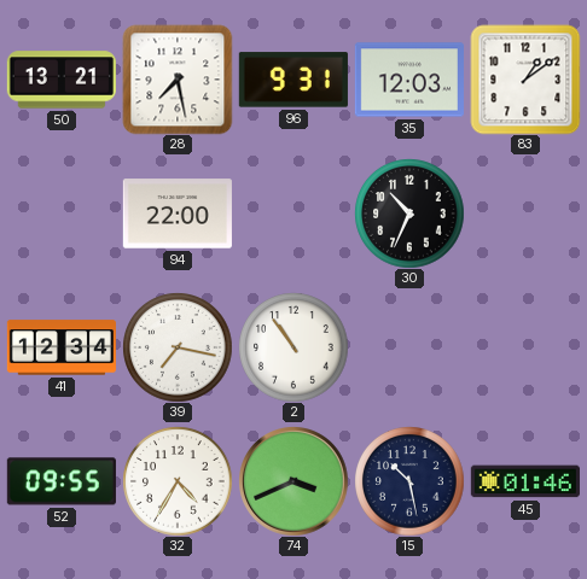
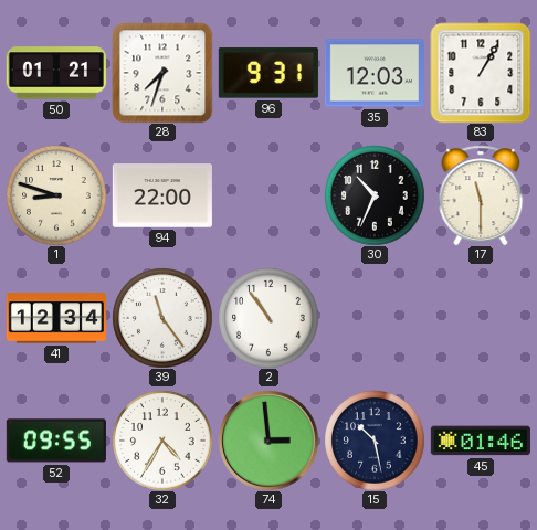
50: 13:21 -> 01:21 (56, 73)
28: 7:28 -> 7:33 (162, 73)
83: 1:09 -> 1:05 (481, 73)
1: none -> 8:48 (56, 195)
17: none -> 11:30 (481, 195)
39: 7:17 -> 11:24 (162, 318)
74: 3:41 -> 2:59 (268, 441)
